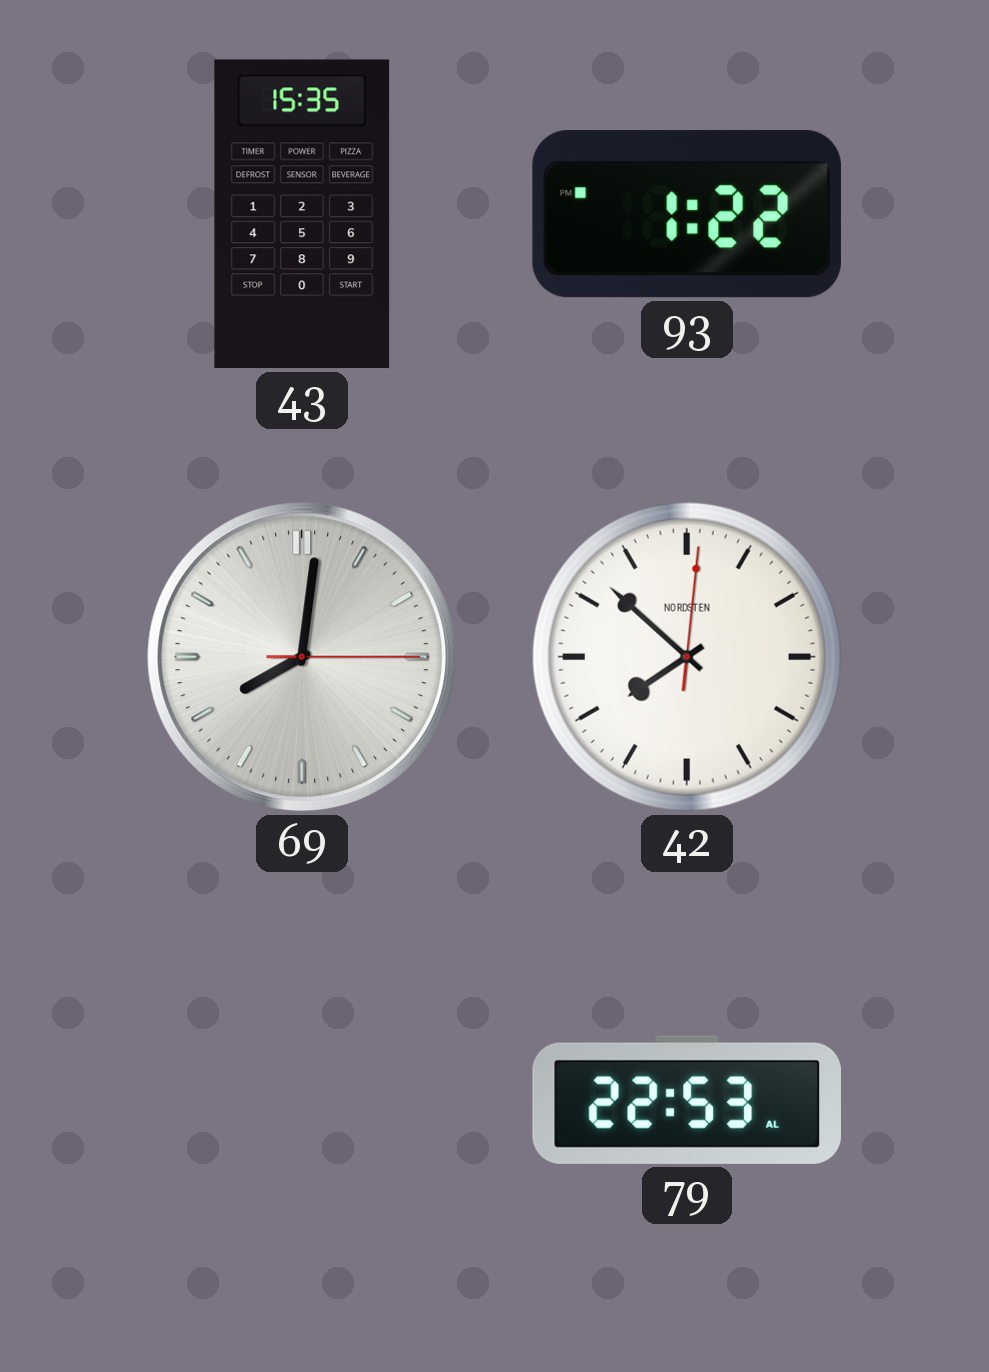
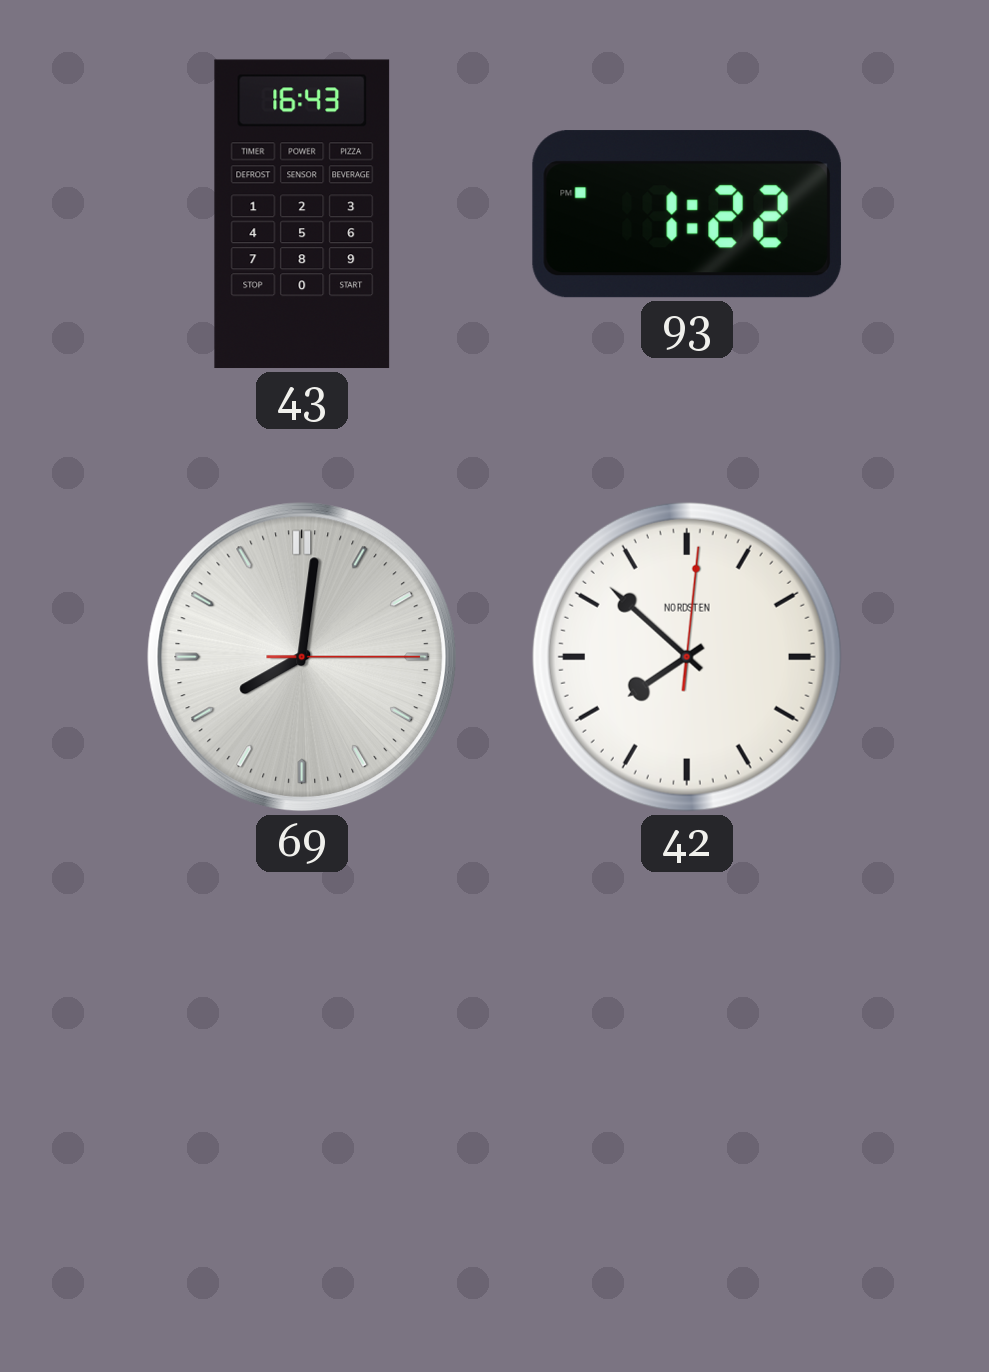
43: 15:35 -> 16:43 (302, 214)
79: 22:53 -> none (687, 1100)
